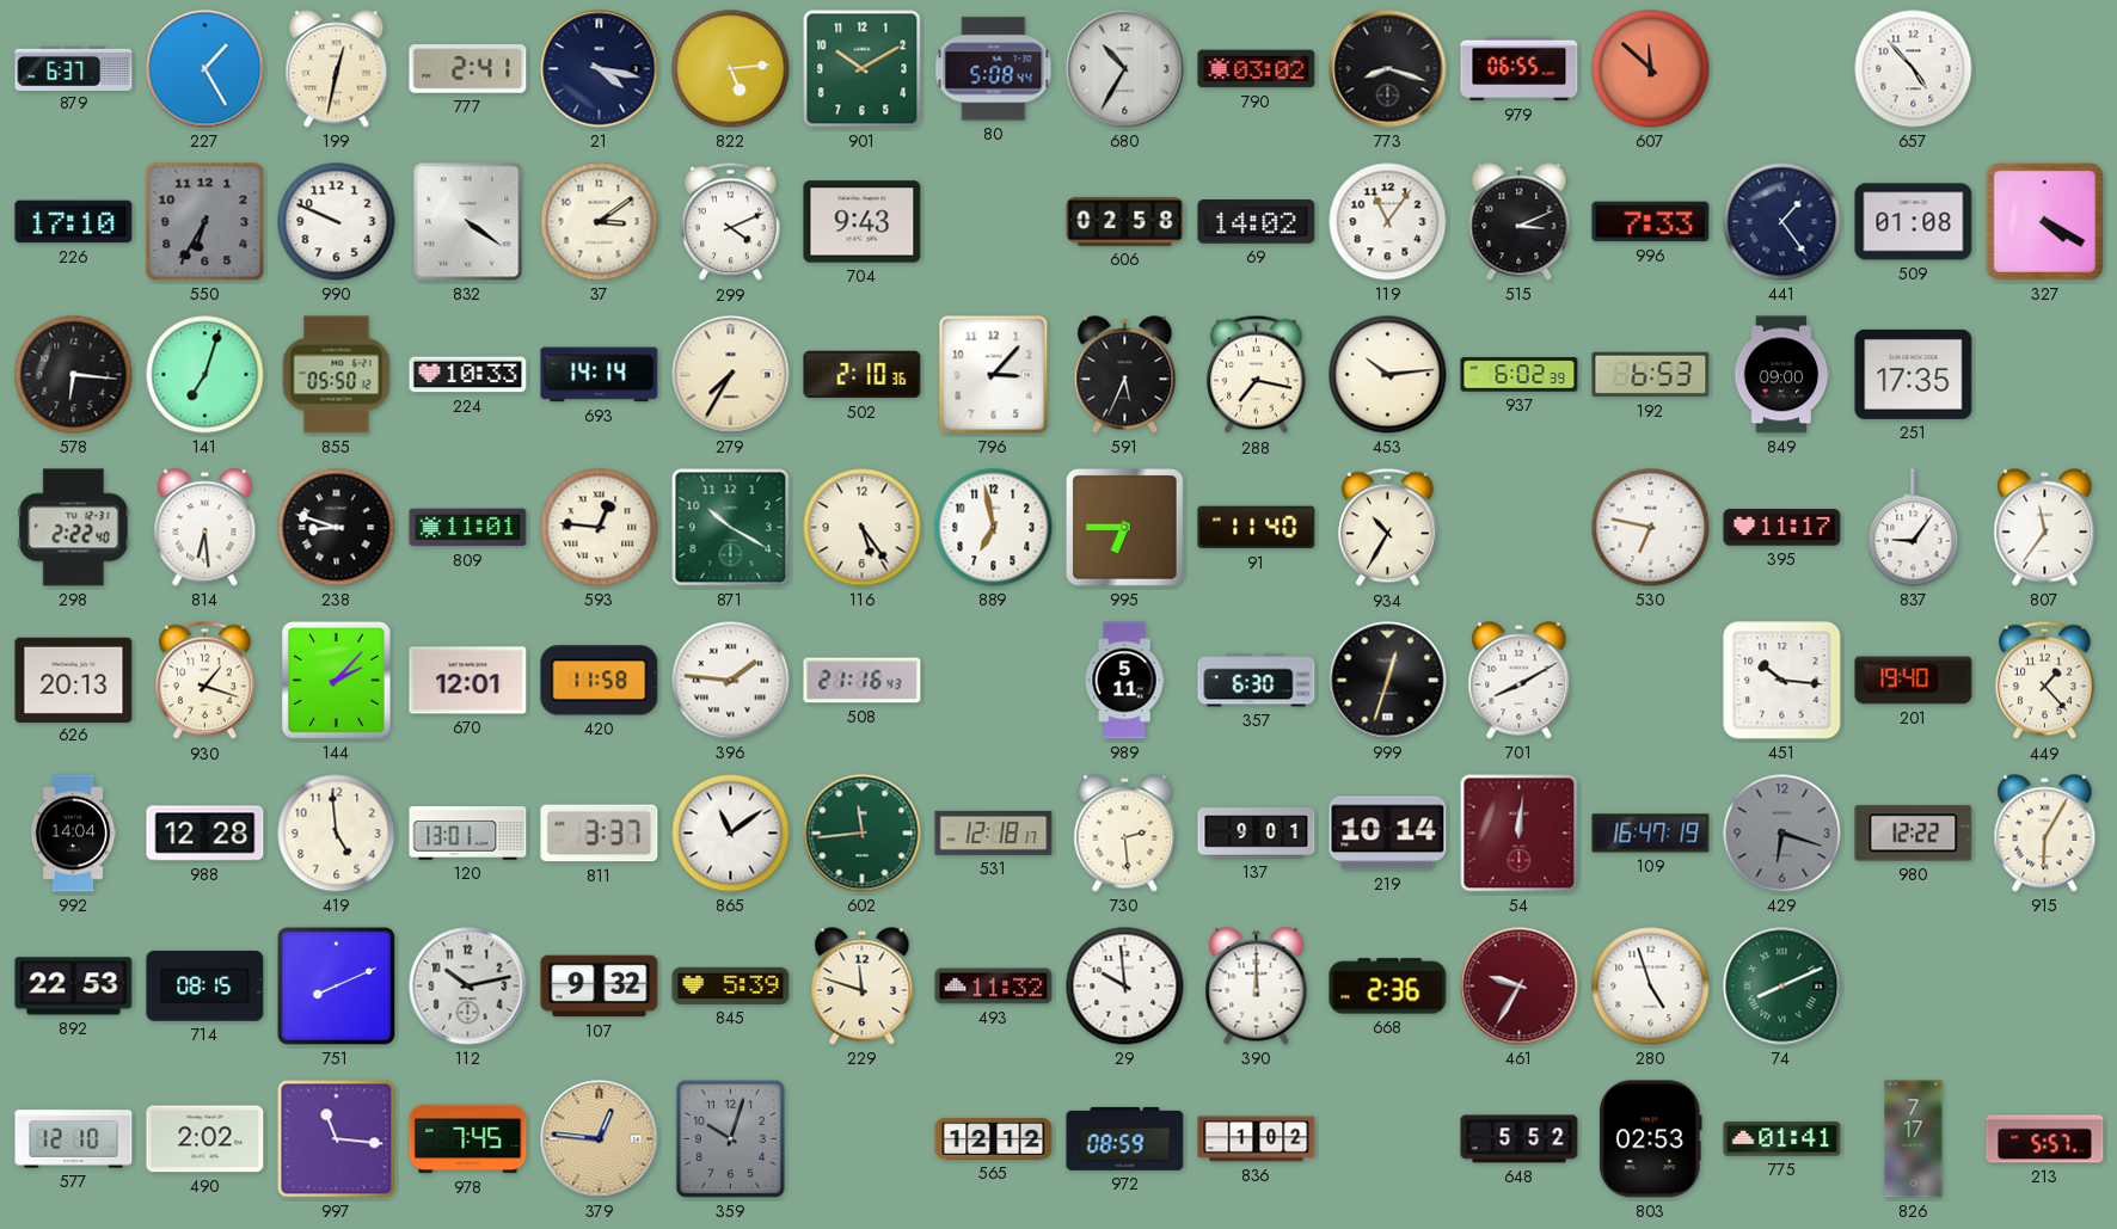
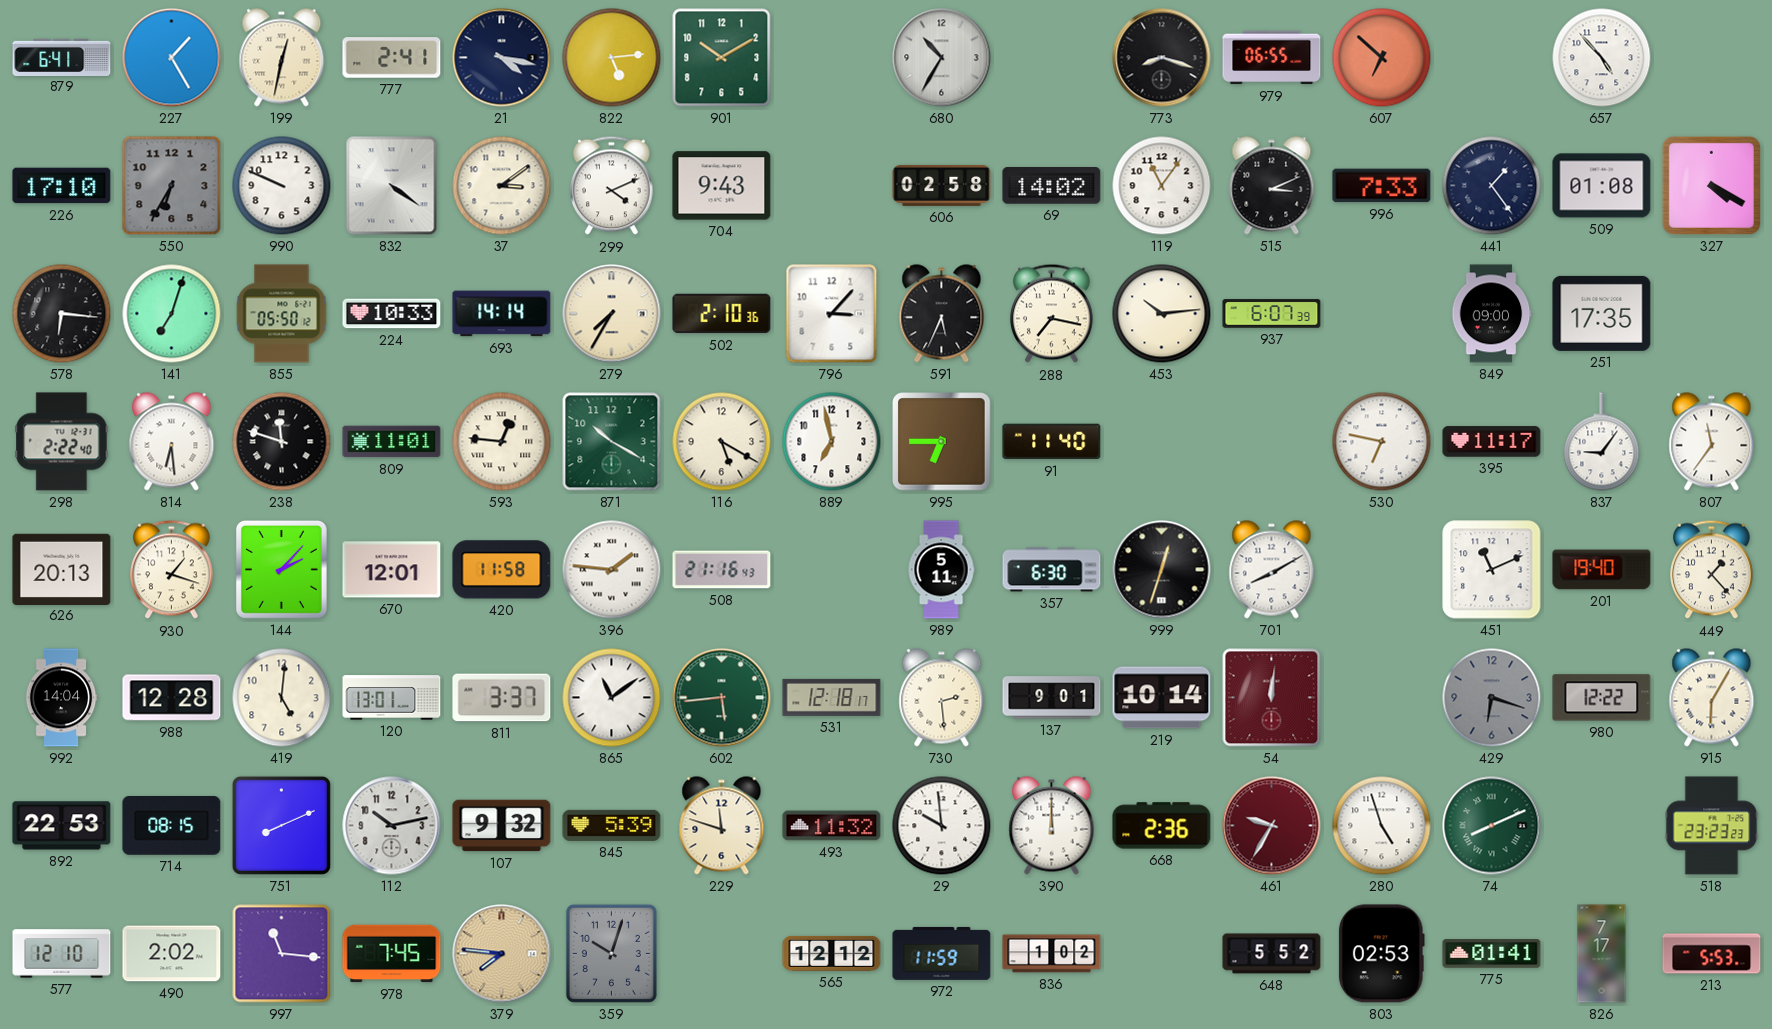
879: 6:37 -> 6:41 (62, 57)
80: 5:08 -> none (994, 69)
790: 03:02 -> none (1257, 69)
607: 11:52 -> 6:52 (1382, 58)
937: 6:02 -> 6:07 (1272, 314)
192: 6:53 -> none (1651, 375)
238: 8:48 -> 11:48 (282, 442)
116: 5:24 -> 5:20 (722, 442)
934: 10:35 -> none (1388, 528)
451: 10:16 -> 11:11 (1492, 570)
419: 4:59 -> 5:01 (282, 698)
602: 11:44 -> 5:44 (722, 698)
109: 16:47 -> none (1651, 834)
518: none -> 23:23 (1712, 826)
379: 12:46 -> 7:46 (502, 954)
972: 08:59 -> 11:59 (942, 953)
213: 5:57 -> 5:53 (1712, 954)
